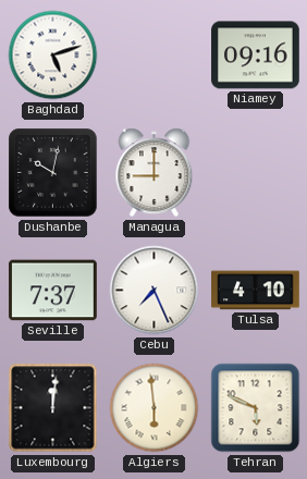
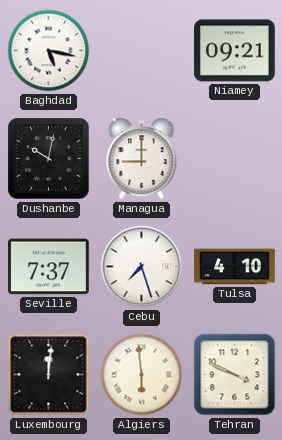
Baghdad: 5:12 -> 5:17 (49, 51)
Niamey: 09:16 -> 09:21 (235, 51)
Cebu: 7:26 -> 7:27 (142, 267)
Tehran: 5:49 -> 3:49 (235, 375)
